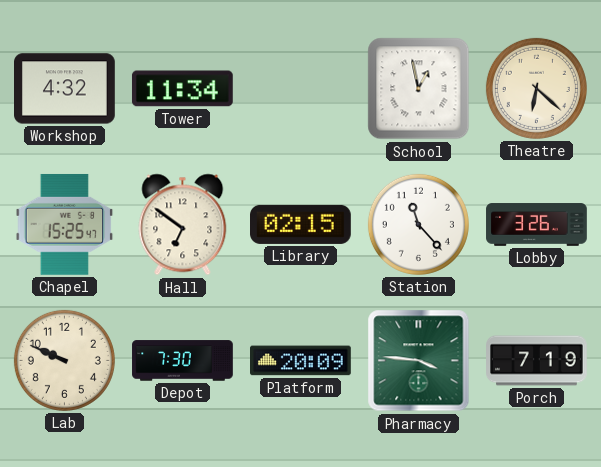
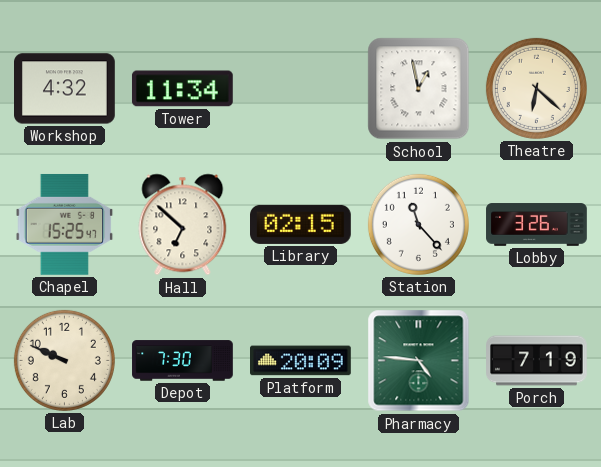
Hall: 6:51 -> 6:52 (183, 225)
Pharmacy: 3:46 -> 4:46 (419, 361)
